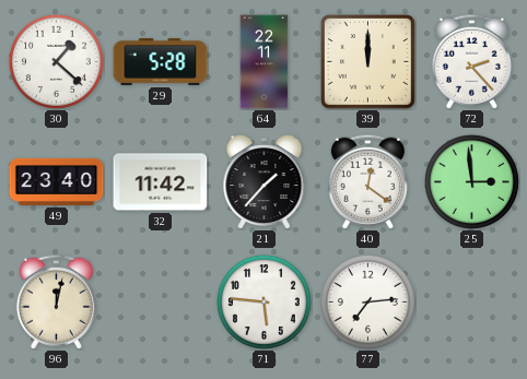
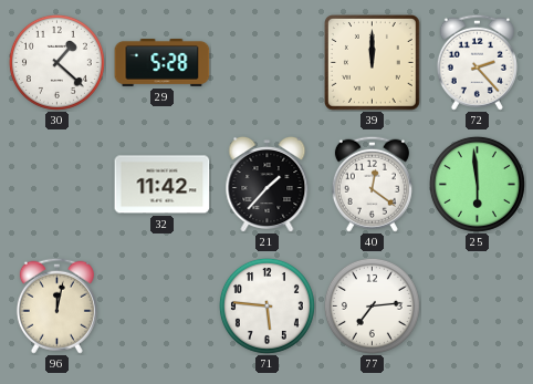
64: 22:11 -> none (265, 62)
49: 23:40 -> none (57, 181)
25: 2:59 -> 5:59 (477, 184)
